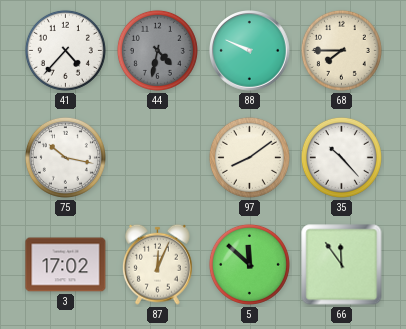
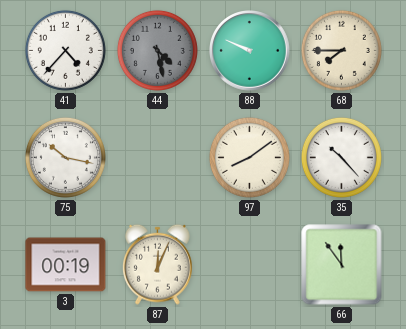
44: 4:32 -> 4:28 (157, 50)
3: 17:02 -> 00:19 (66, 265)
5: 11:52 -> none (249, 264)
